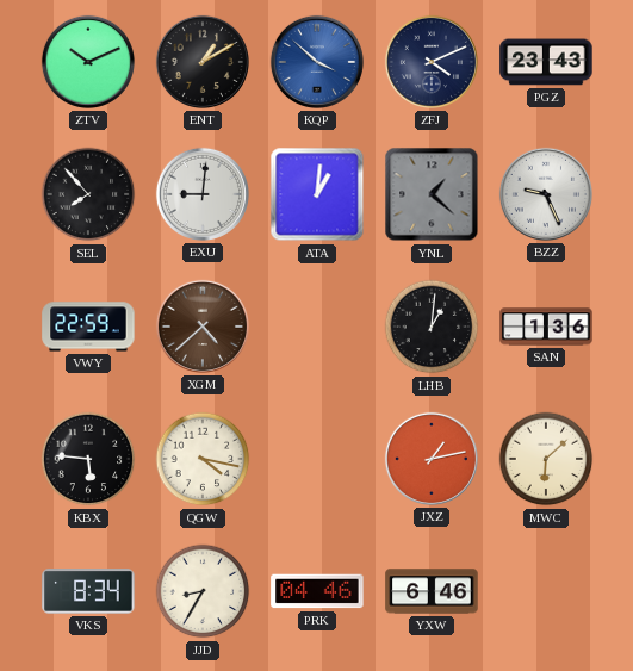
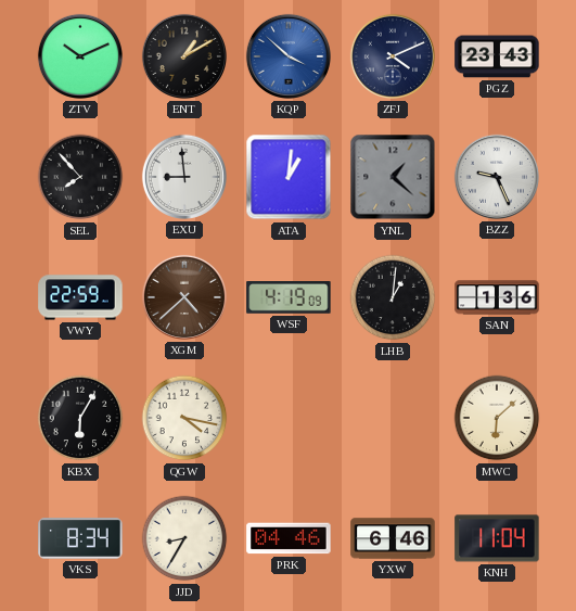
EXU: 9:01 -> 8:59 (184, 177)
WSF: none -> 4:19 (289, 297)
KBX: 5:46 -> 6:05 (80, 418)
JXZ: 1:13 -> none (432, 459)
KNH: none -> 11:04 (497, 538)
